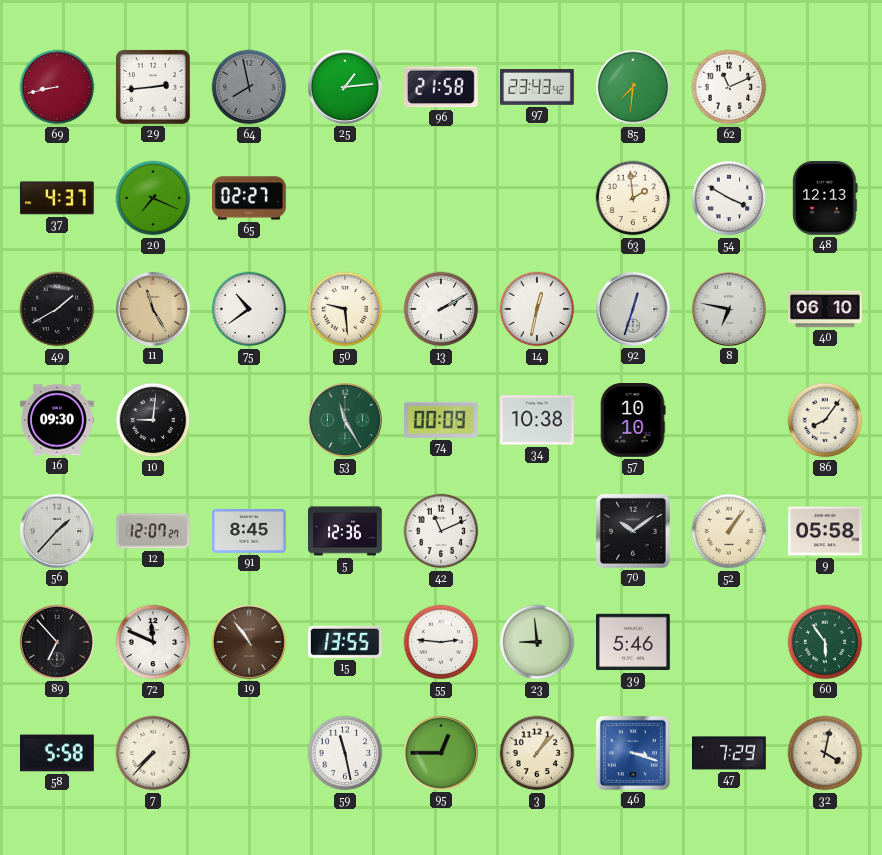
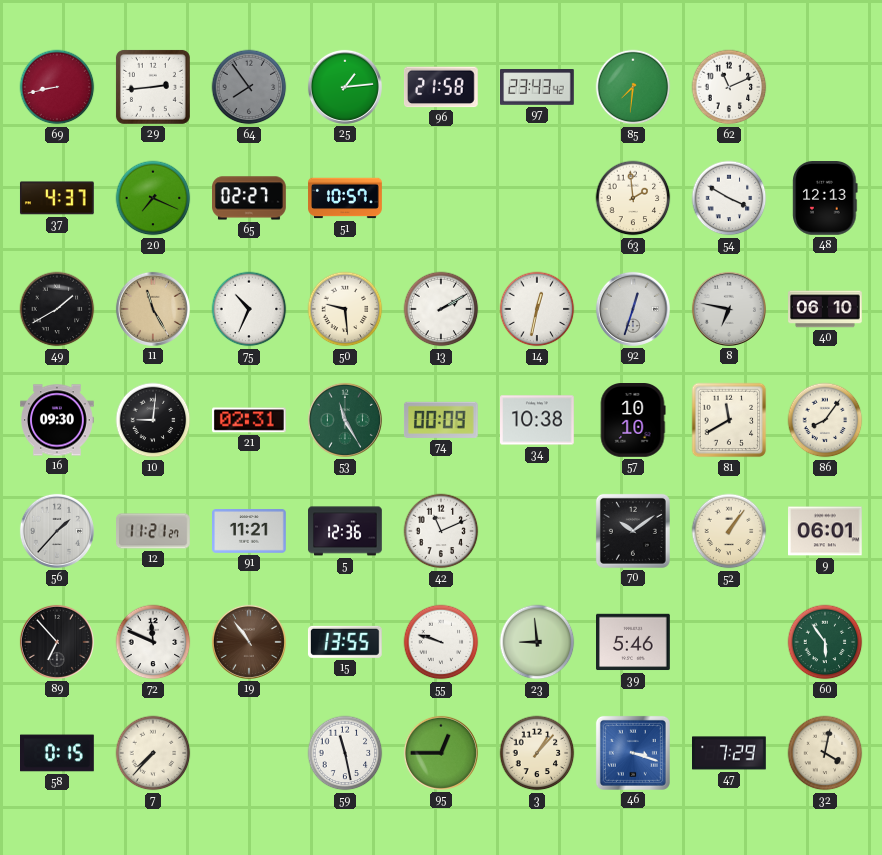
64: 7:58 -> 7:54 (249, 87)
51: none -> 10:57 (345, 198)
75: 10:39 -> 10:34 (249, 309)
21: none -> 02:31 (250, 420)
81: none -> 11:40 (729, 420)
12: 12:07 -> 11:21 (154, 531)
91: 8:45 -> 11:21 (250, 532)
9: 05:58 -> 06:01 (826, 531)
55: 2:46 -> 9:48 (441, 642)
58: 5:58 -> 0:15 (58, 753)
